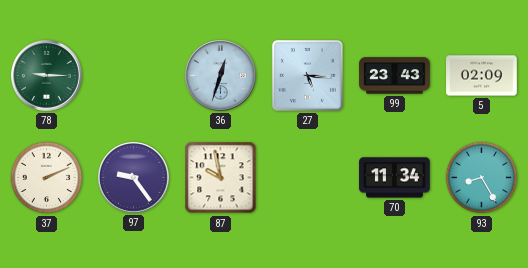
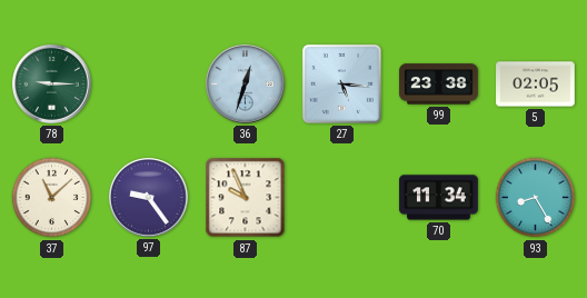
99: 23:43 -> 23:38 (439, 85)
5: 02:09 -> 02:05 (536, 85)
37: 2:11 -> 11:08 (52, 198)
87: 9:58 -> 9:56 (246, 198)
